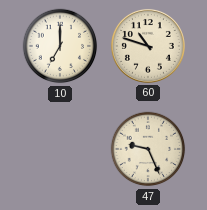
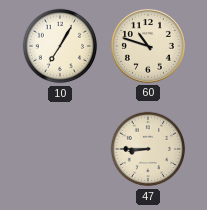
10: 7:00 -> 7:05 (60, 46)
47: 9:26 -> 8:45 (148, 149)
